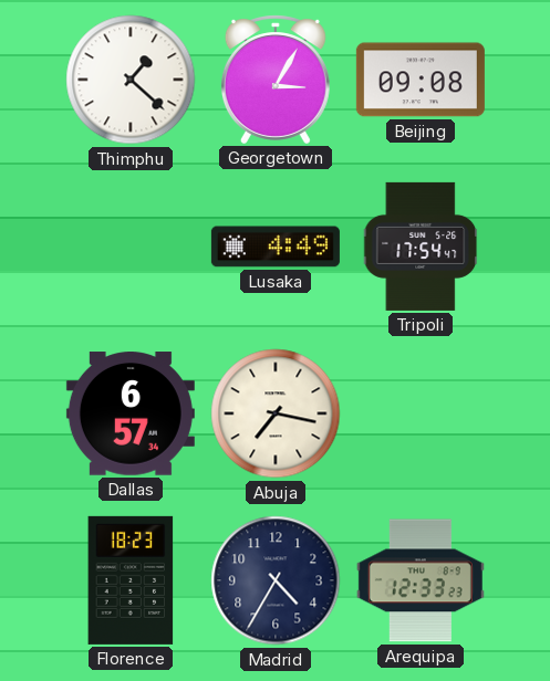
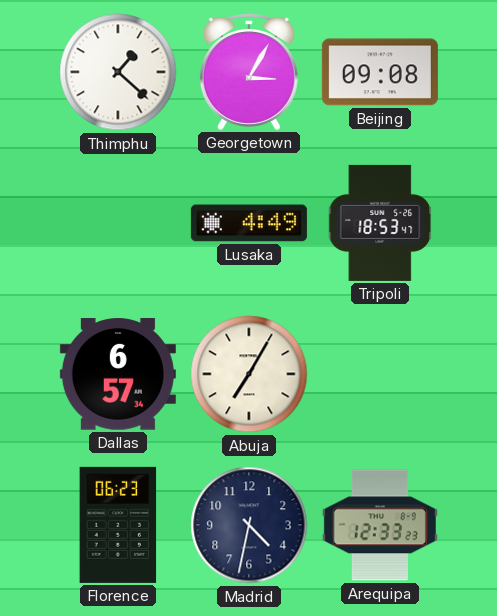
Tripoli: 17:54 -> 18:53 (380, 223)
Abuja: 7:17 -> 7:05 (249, 374)
Florence: 18:23 -> 06:23 (118, 525)
Madrid: 4:35 -> 4:32 (249, 525)
